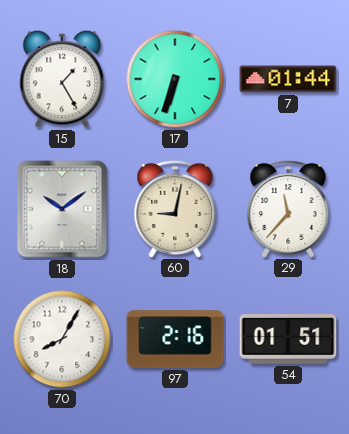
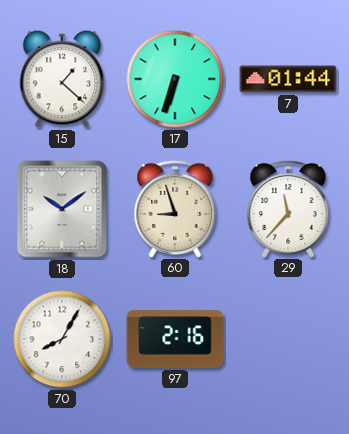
15: 1:25 -> 1:22 (62, 79)
60: 9:02 -> 8:57 (175, 208)
54: 01:51 -> none (288, 340)
